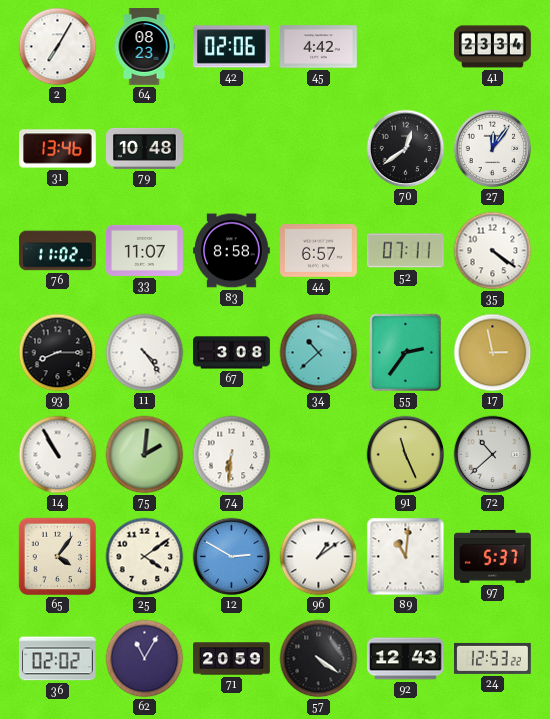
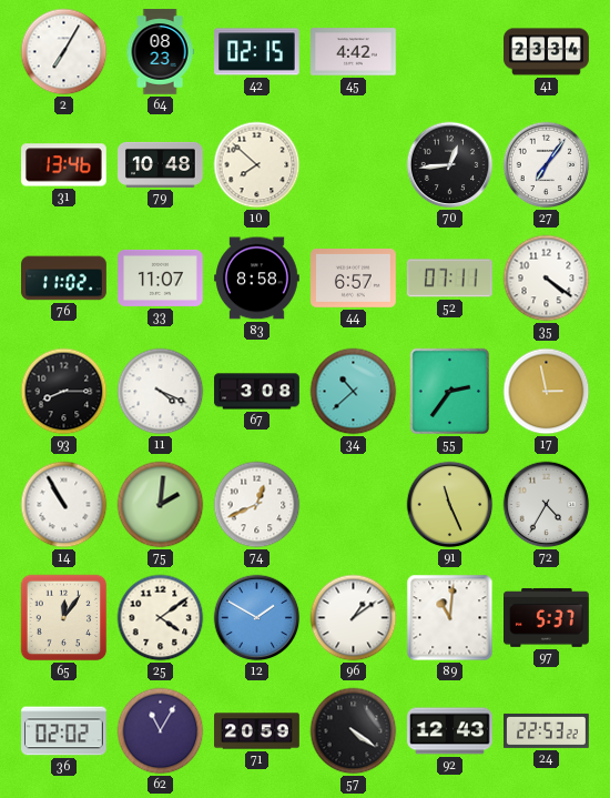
42: 02:06 -> 02:15 (257, 52)
10: none -> 7:52 (257, 165)
70: 12:39 -> 12:44 (450, 165)
27: 12:06 -> 7:06 (547, 165)
11: 4:24 -> 4:19 (161, 392)
74: 6:31 -> 12:41 (257, 505)
72: 10:38 -> 4:35 (547, 505)
65: 4:06 -> 12:06 (64, 618)
12: 2:50 -> 1:50 (257, 618)
24: 12:53 -> 22:53 (547, 730)
